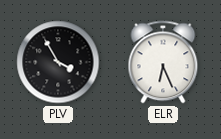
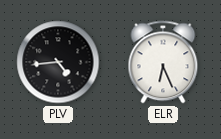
PLV: 3:55 -> 4:44 (58, 62)
